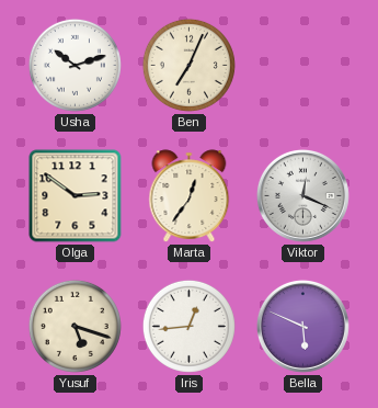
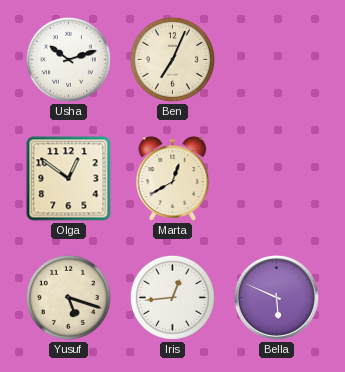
Olga: 2:51 -> 12:51 (69, 179)
Marta: 12:36 -> 12:40 (173, 179)
Viktor: 12:19 -> none (302, 195)
